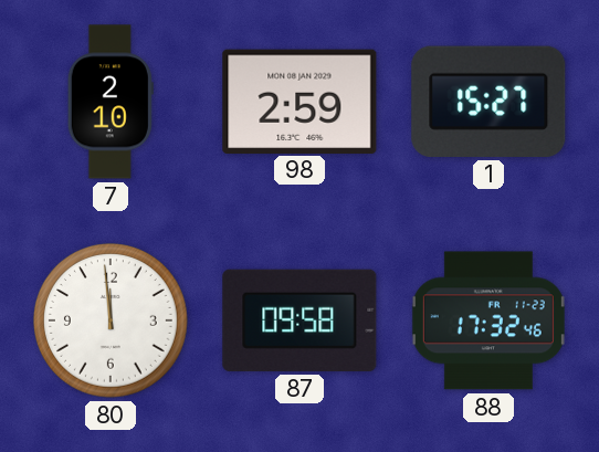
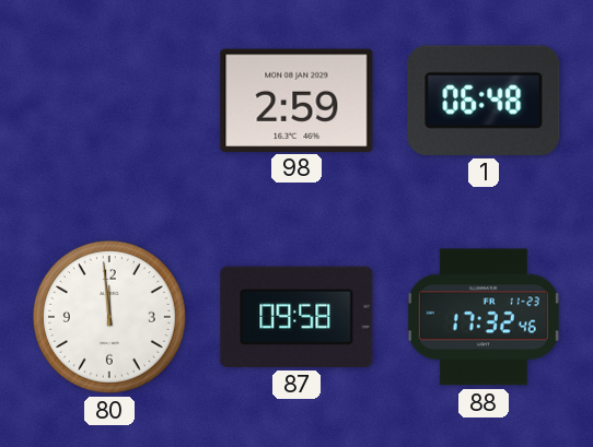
7: 2:10 -> none (111, 102)
1: 15:27 -> 06:48 (484, 101)
